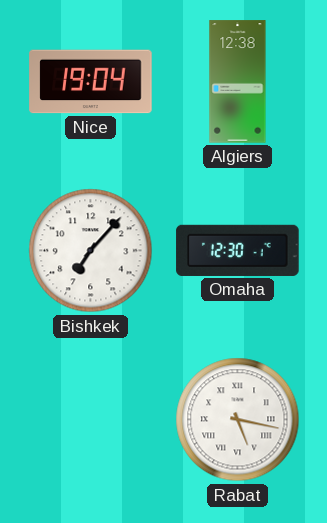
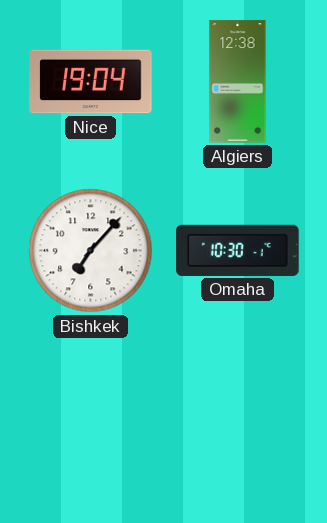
Omaha: 12:30 -> 10:30 (238, 250)
Rabat: 5:17 -> none (238, 420)
